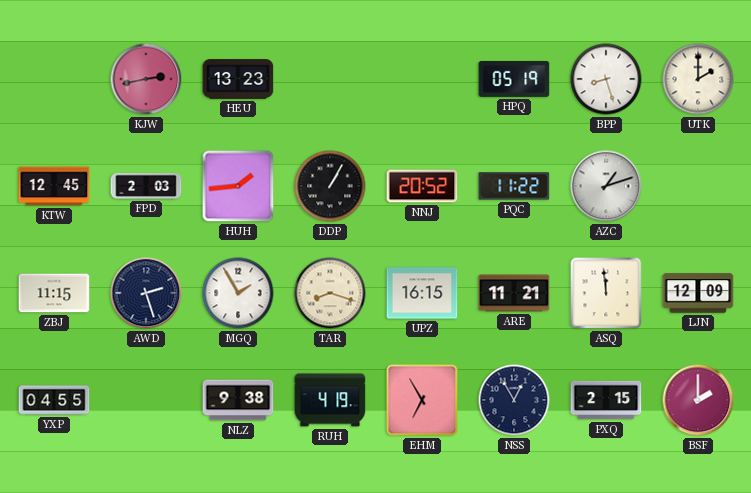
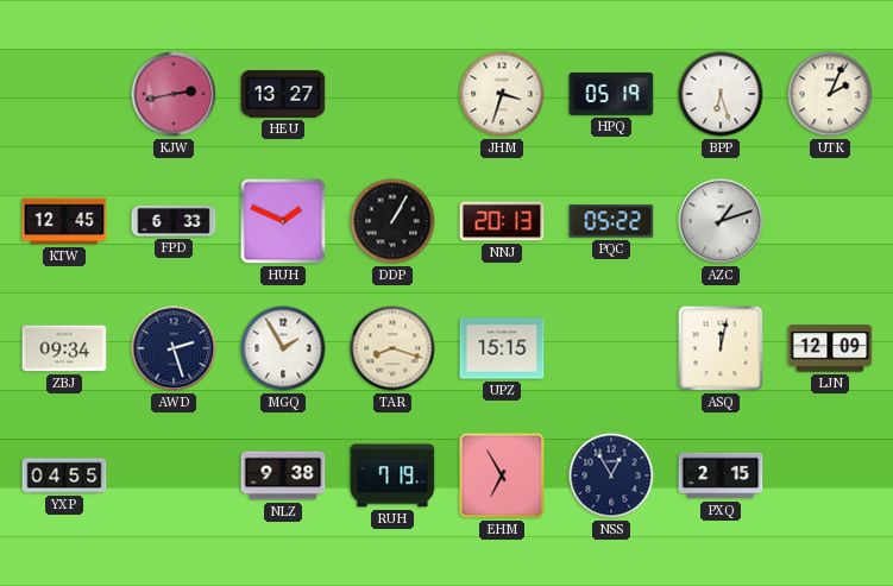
HEU: 13:23 -> 13:27 (283, 94)
JHM: none -> 3:33 (502, 94)
BPP: 8:27 -> 6:27 (721, 94)
UTK: 2:00 -> 2:04 (830, 94)
FPD: 2:03 -> 6:33 (174, 221)
HUH: 1:44 -> 1:49 (283, 221)
NNJ: 20:52 -> 20:13 (502, 221)
PQC: 11:22 -> 05:22 (611, 221)
ZBJ: 11:15 -> 09:34 (64, 348)
UPZ: 16:15 -> 15:15 (502, 348)
ARE: 11:21 -> none (514, 293)
ASQ: 11:59 -> 12:02 (721, 348)
RUH: 4:19 -> 7:19 (392, 475)
BSF: 2:00 -> none (698, 400)
